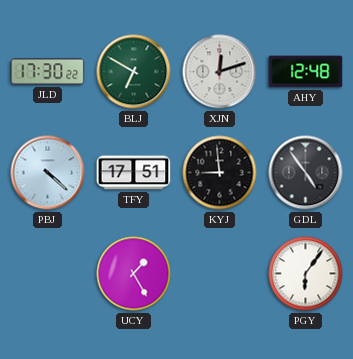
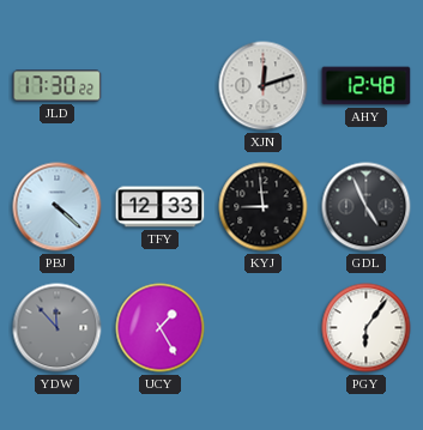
BLJ: 6:50 -> none (134, 72)
TFY: 17:51 -> 12:33 (161, 207)
GDL: 4:54 -> 4:56 (367, 207)
YDW: none -> 11:53 (58, 328)
